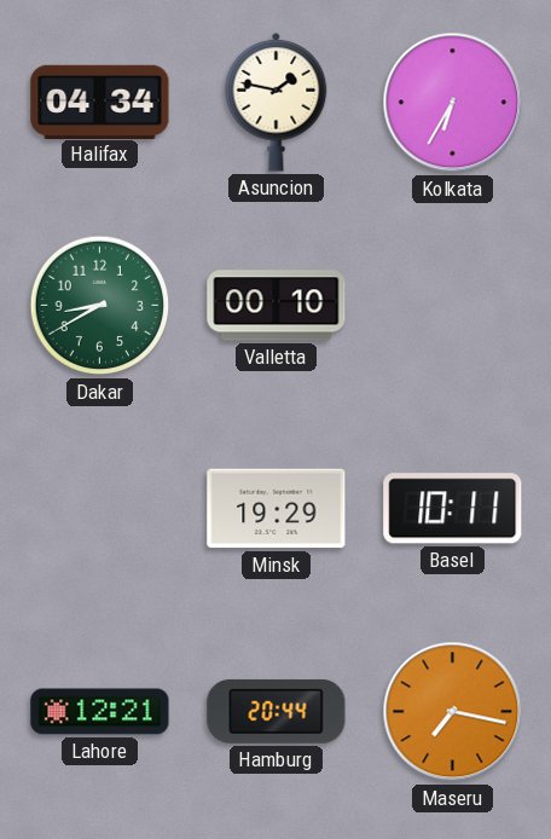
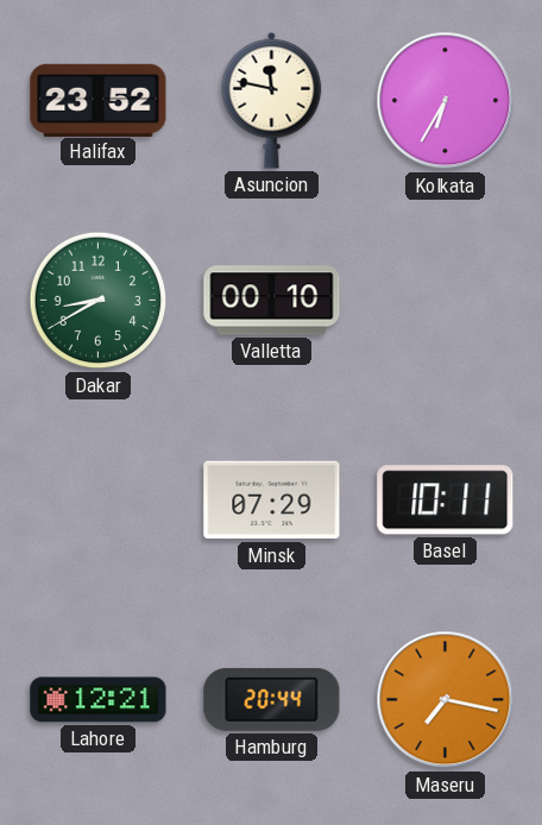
Halifax: 04:34 -> 23:52 (99, 100)
Asuncion: 1:47 -> 11:47 (272, 100)
Minsk: 19:29 -> 07:29 (272, 500)
